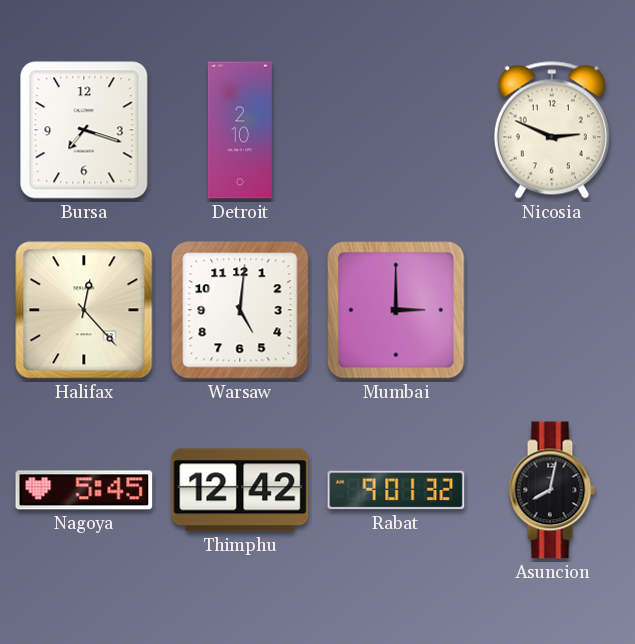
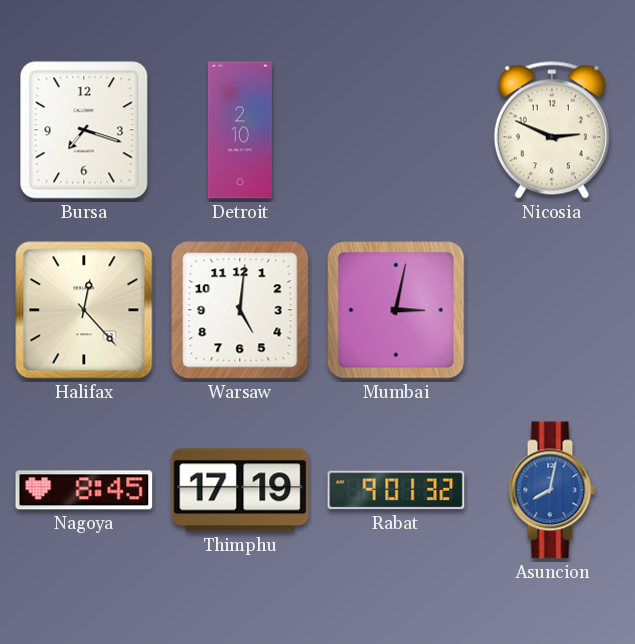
Mumbai: 3:00 -> 3:02 (396, 310)
Nagoya: 5:45 -> 8:45 (84, 490)
Thimphu: 12:42 -> 17:19 (240, 490)
Asuncion dial: black -> blue (552, 490)
